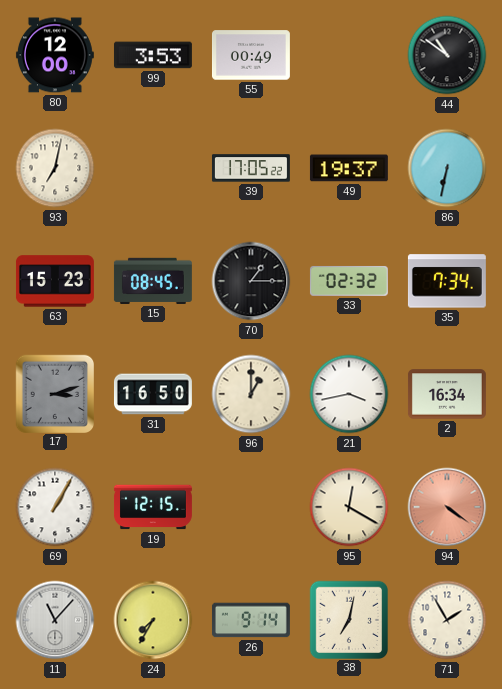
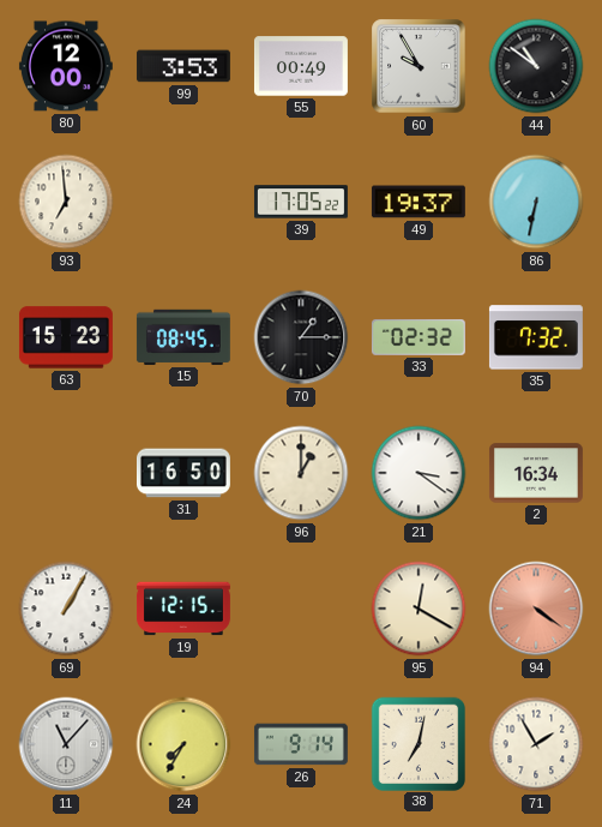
60: none -> 9:55 (419, 66)
93: 7:02 -> 6:59 (66, 202)
35: 7:34 -> 7:32 (536, 337)
17: 3:12 -> none (54, 393)
21: 3:43 -> 3:21 (419, 473)
